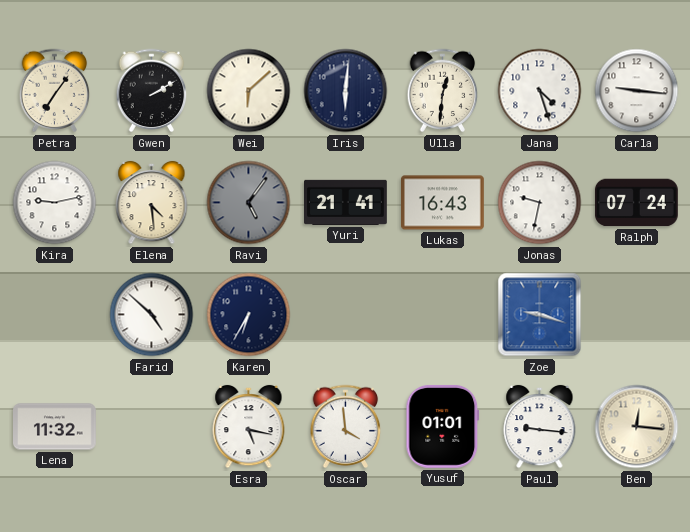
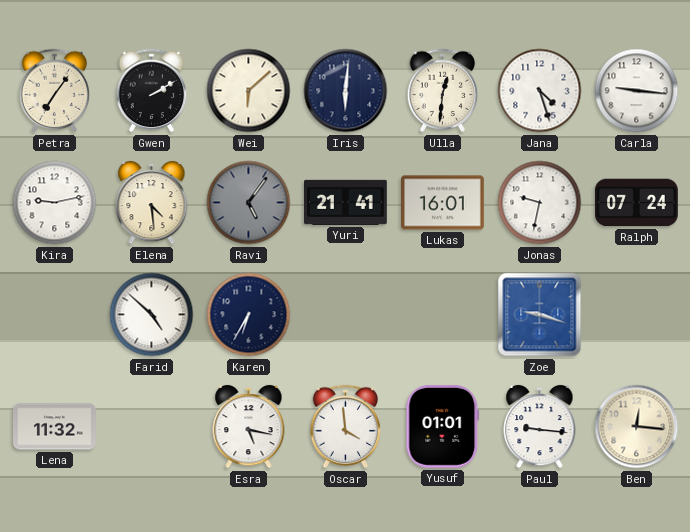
Lukas: 16:43 -> 16:01 (443, 203)
